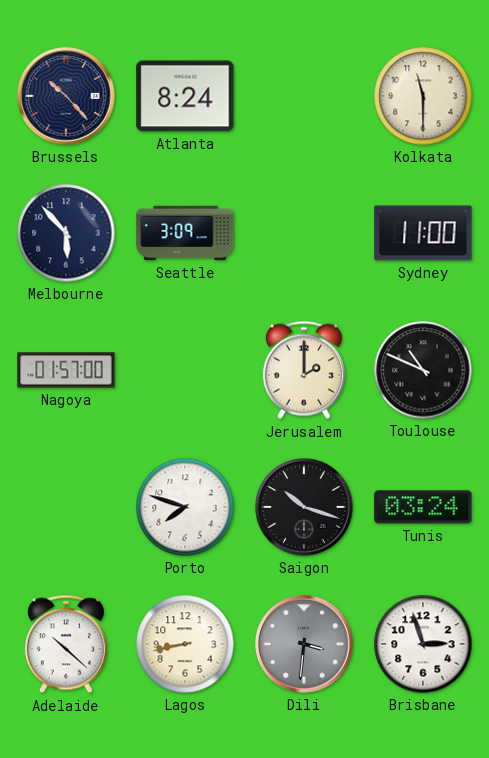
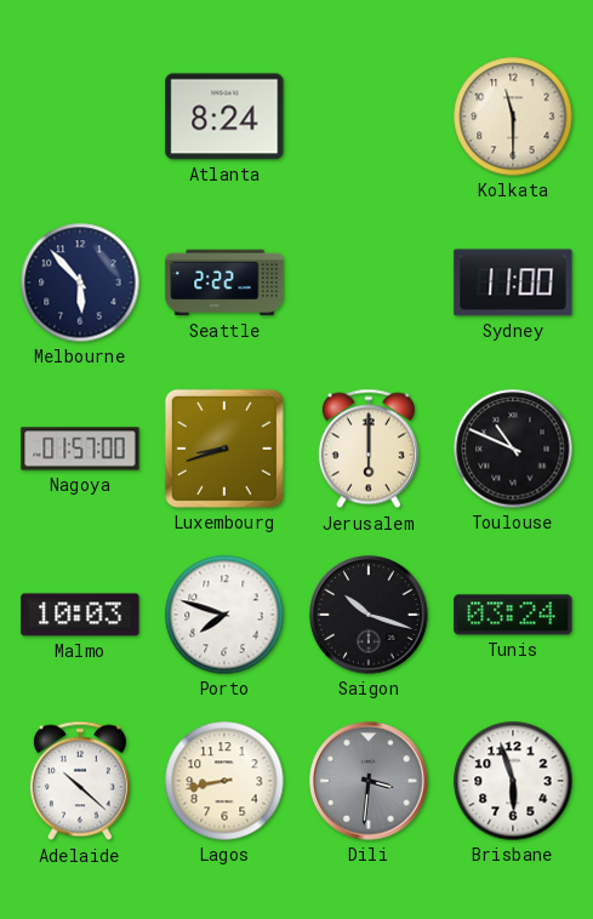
Brussels: 10:23 -> none (66, 96)
Seattle: 3:09 -> 2:22 (224, 282)
Luxembourg: none -> 8:42 (224, 449)
Jerusalem: 2:00 -> 6:00 (369, 449)
Malmo: none -> 10:03 (80, 615)
Brisbane: 2:57 -> 5:57 (513, 781)
